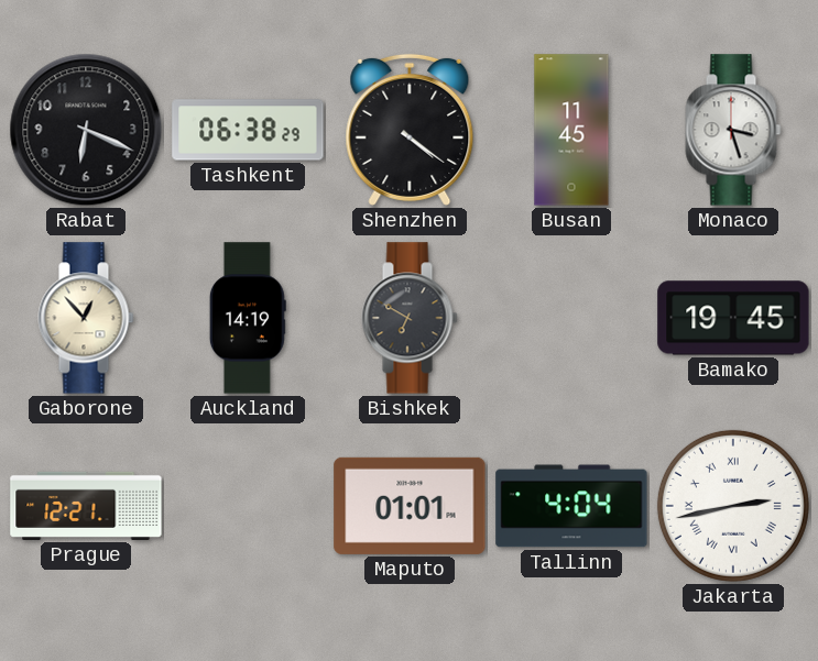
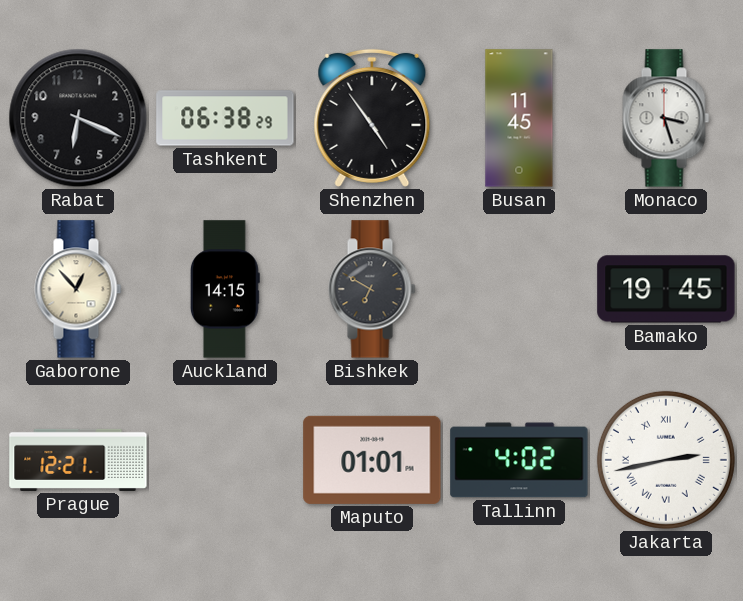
Shenzhen: 4:21 -> 4:54 (372, 118)
Auckland: 14:19 -> 14:15 (225, 289)
Tallinn: 4:04 -> 4:02 (519, 460)
